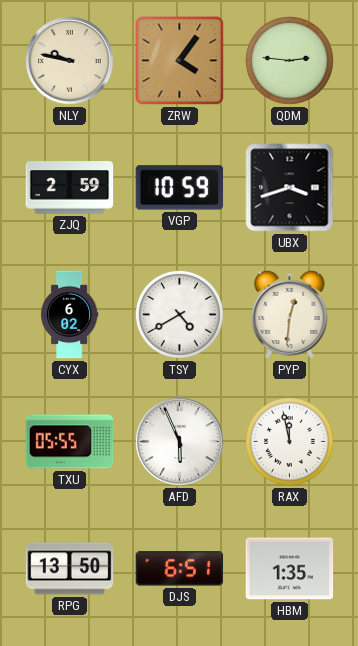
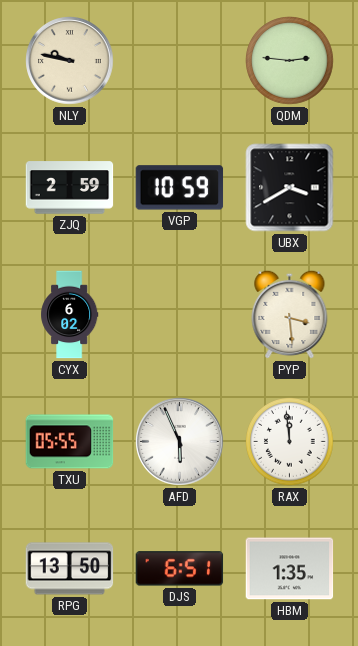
ZRW: 4:06 -> none (180, 61)
UBX: 3:42 -> 3:40 (290, 188)
TSY: 4:40 -> none (180, 315)
PYP: 12:31 -> 3:29 (290, 314)
RAX: 11:58 -> 11:59 (290, 442)
